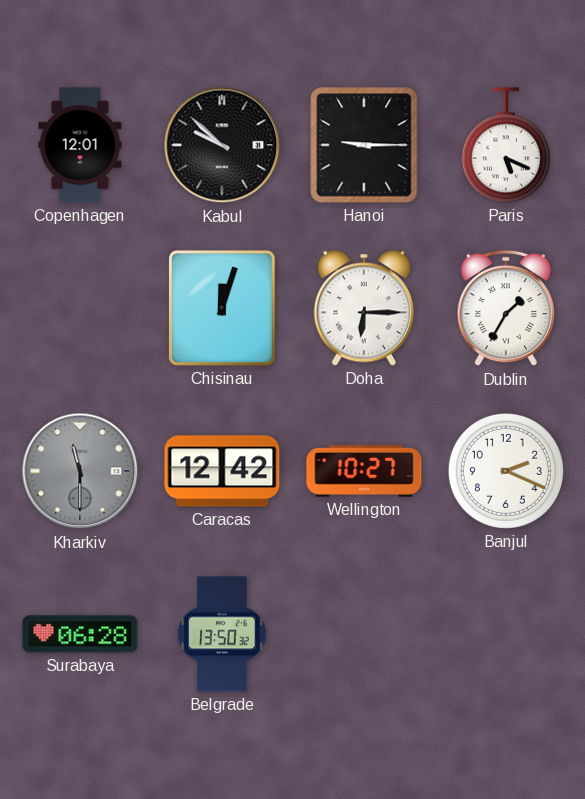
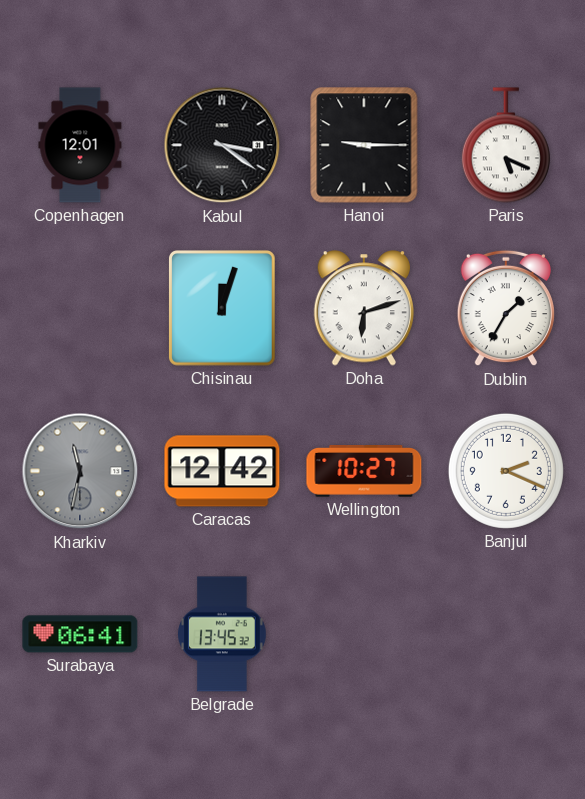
Kabul: 9:52 -> 3:21 (222, 145)
Doha: 6:15 -> 6:12 (363, 308)
Kharkiv: 11:30 -> 11:32 (80, 471)
Surabaya: 06:28 -> 06:41 (80, 634)
Belgrade: 13:50 -> 13:45 (223, 634)
